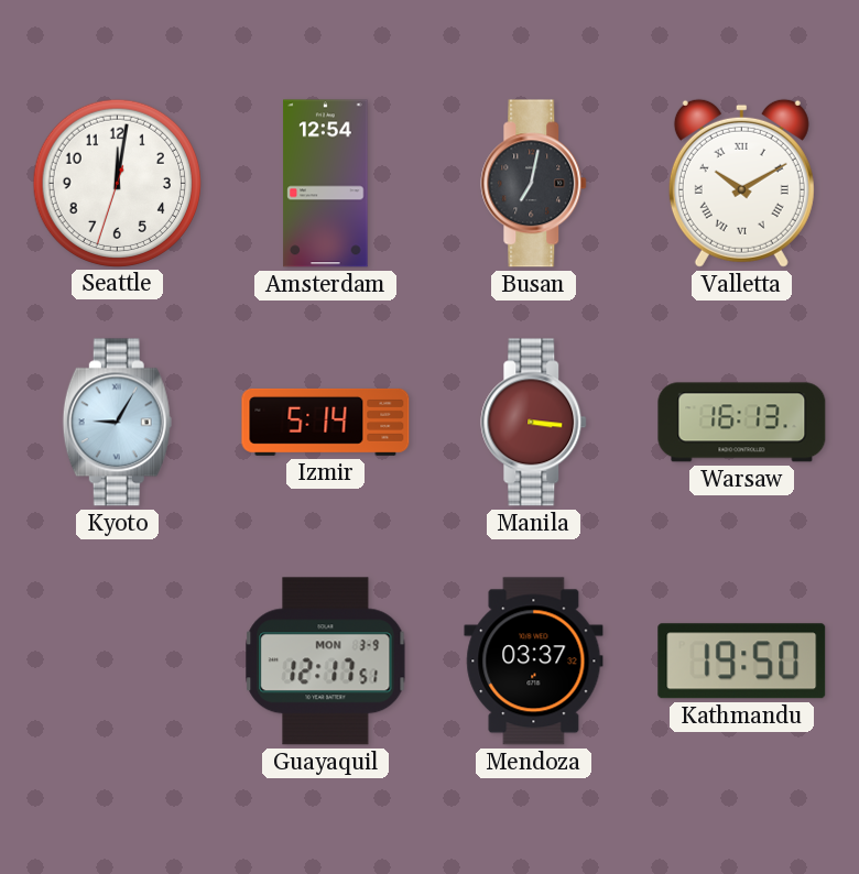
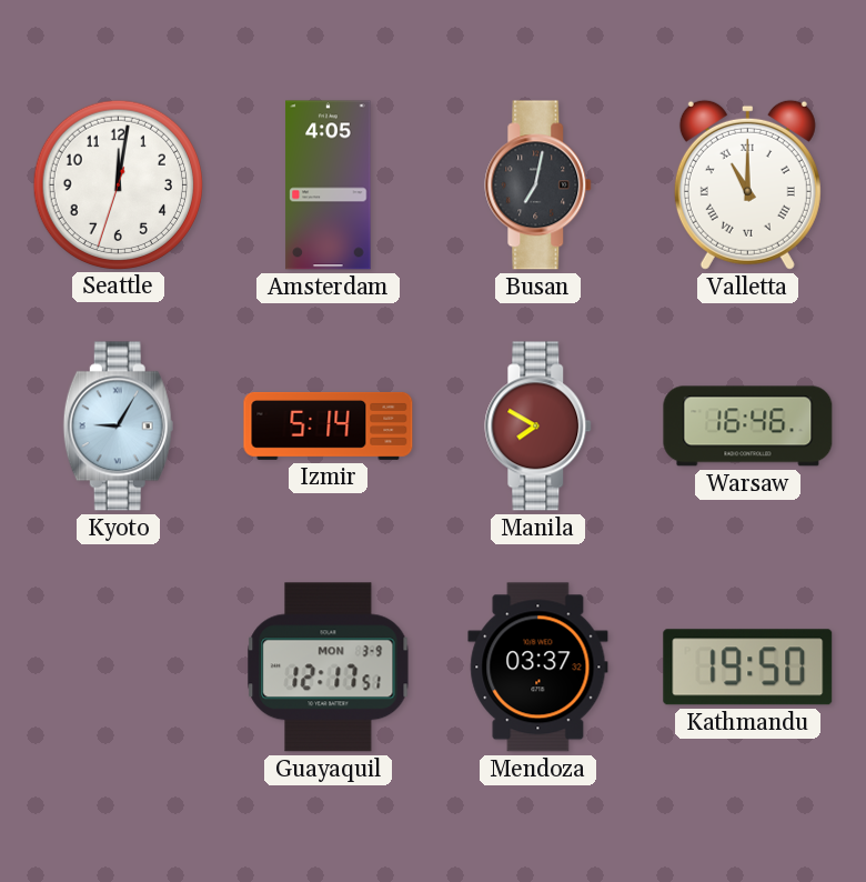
Amsterdam: 12:54 -> 4:05 (329, 186)
Valletta: 10:10 -> 11:00 (747, 184)
Manila: 3:16 -> 7:50 (538, 427)
Warsaw: 16:13 -> 16:46 (748, 427)
